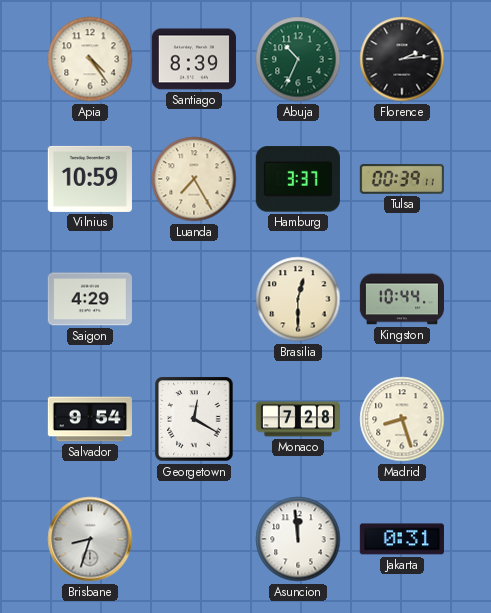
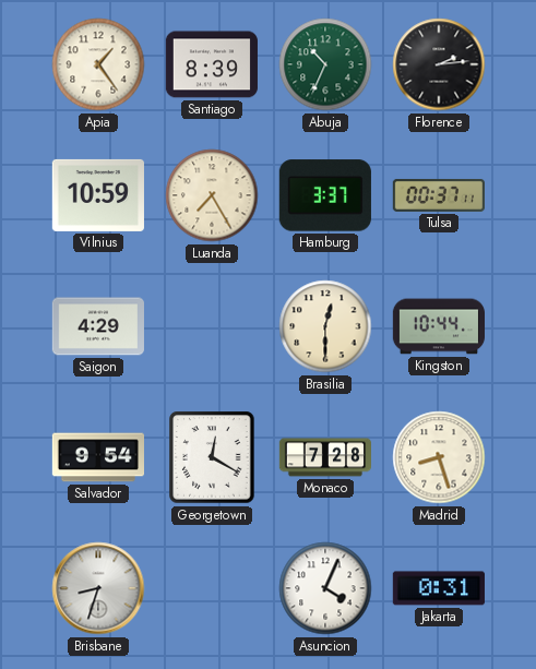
Apia: 4:24 -> 1:24 (98, 64)
Tulsa: 00:39 -> 00:37 (439, 195)
Asuncion: 11:59 -> 4:04 (325, 588)
